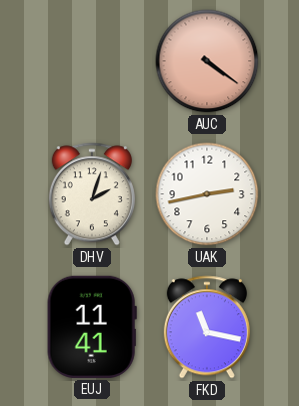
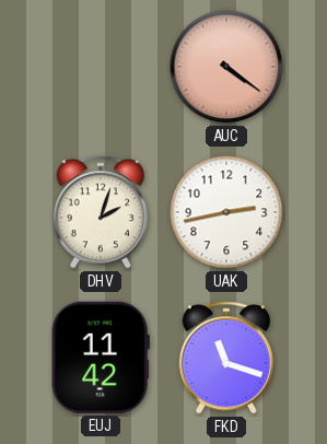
EUJ: 11:41 -> 11:42 (101, 358)
FKD: 11:17 -> 11:18 (226, 358)
